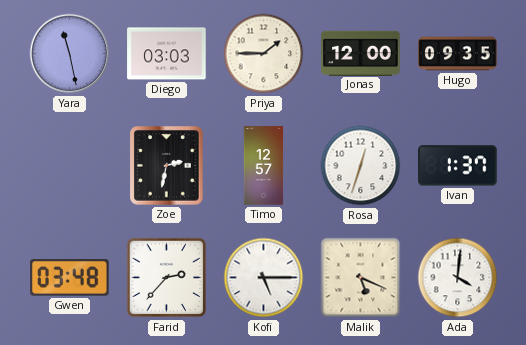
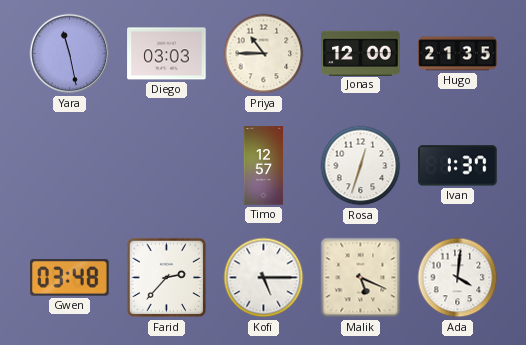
Priya: 1:45 -> 10:45 (264, 54)
Hugo: 09:35 -> 21:35 (458, 54)
Zoe: 2:32 -> none (167, 166)
